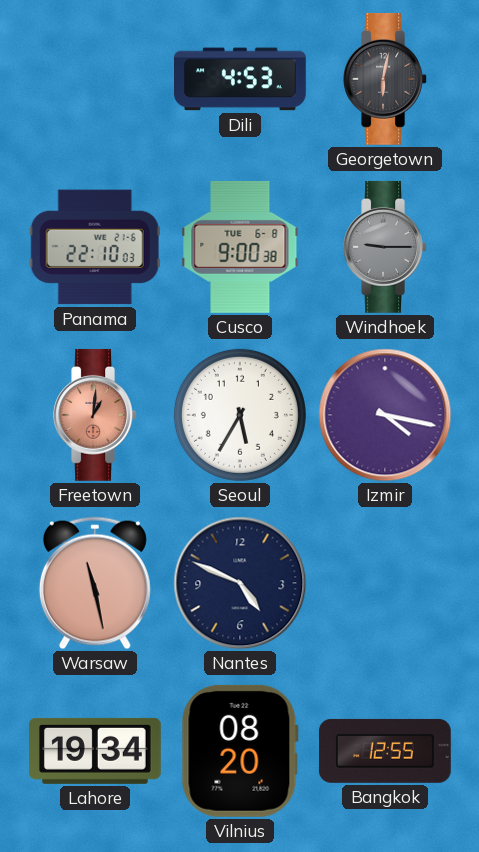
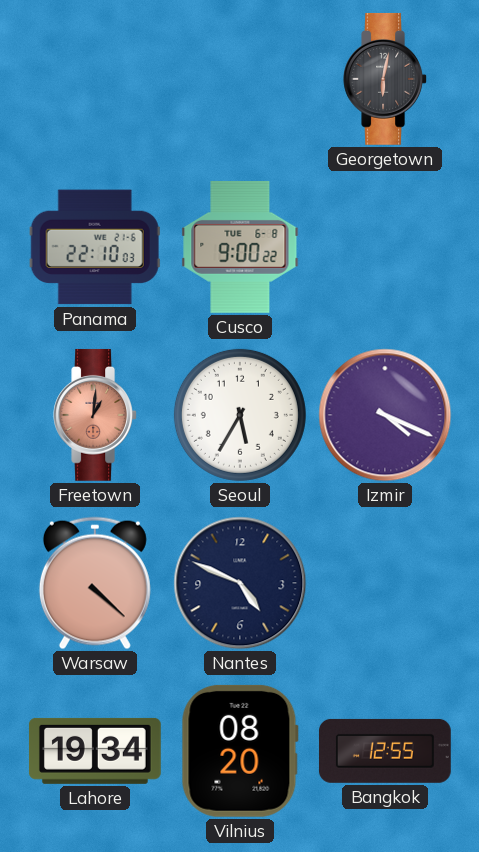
Dili: 4:53 -> none (241, 79)
Cusco: 9:00:38 -> 9:00:22 (240, 247)
Windhoek: 9:15 -> none (385, 247)
Izmir: 4:17 -> 4:19 (385, 415)
Warsaw: 11:28 -> 4:22 (95, 583)
